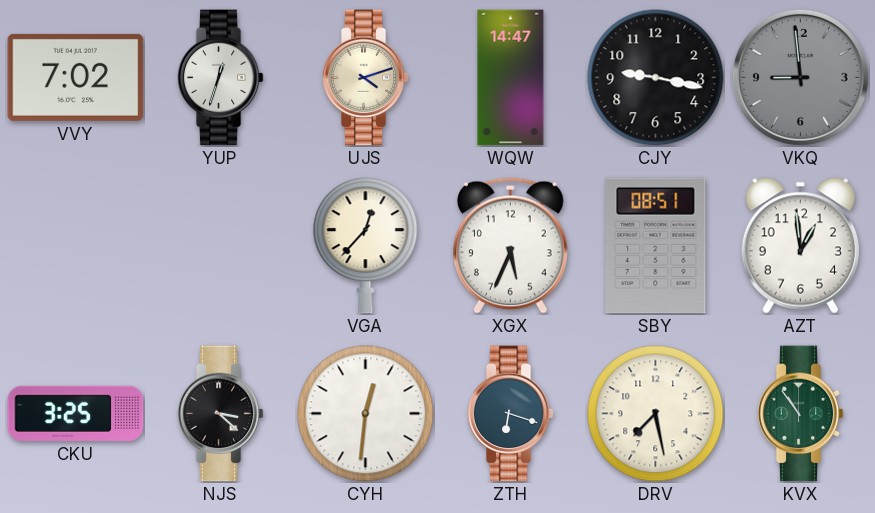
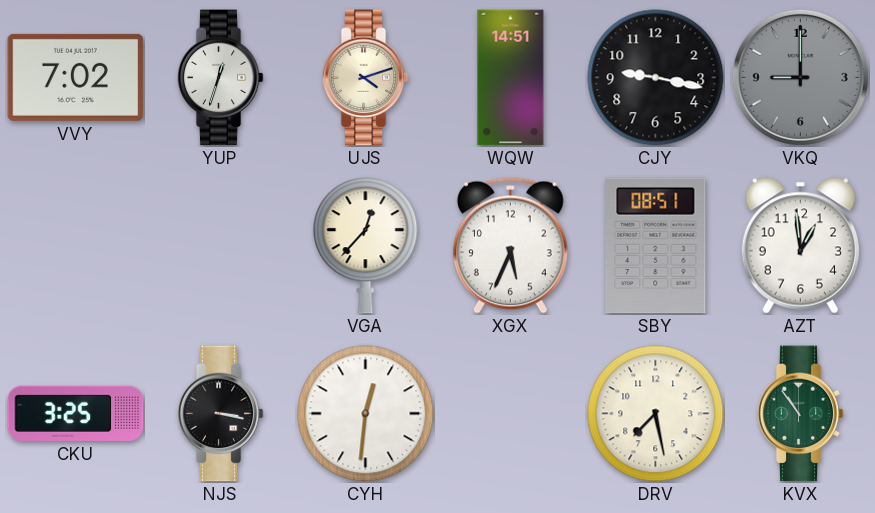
WQW: 14:47 -> 14:51 (511, 78)
VKQ: 8:59 -> 9:00 (800, 77)
NJS: 3:22 -> 3:17 (220, 414)
ZTH: 6:18 -> none (510, 414)
